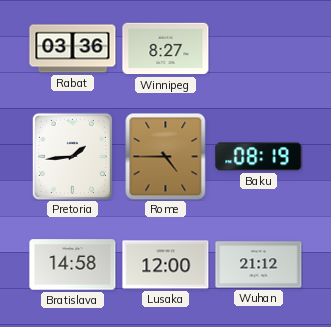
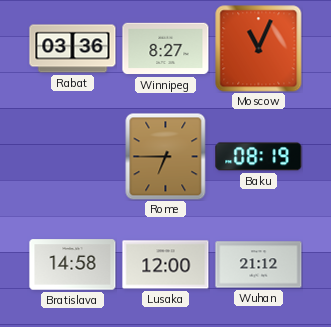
Moscow: none -> 11:04 (259, 49)
Pretoria: 1:44 -> none (72, 156)
Rome: 4:45 -> 6:45 (166, 156)
